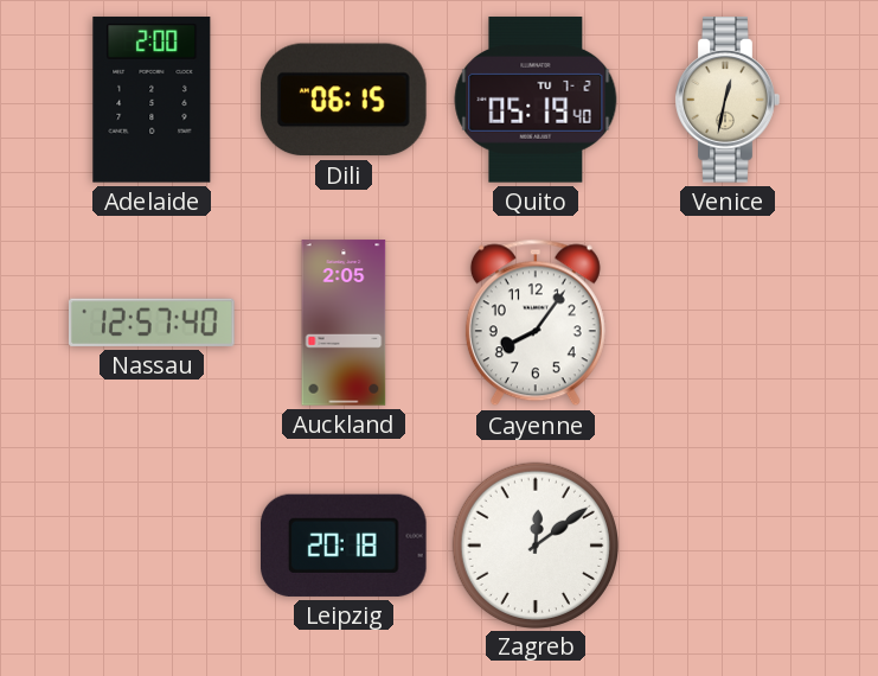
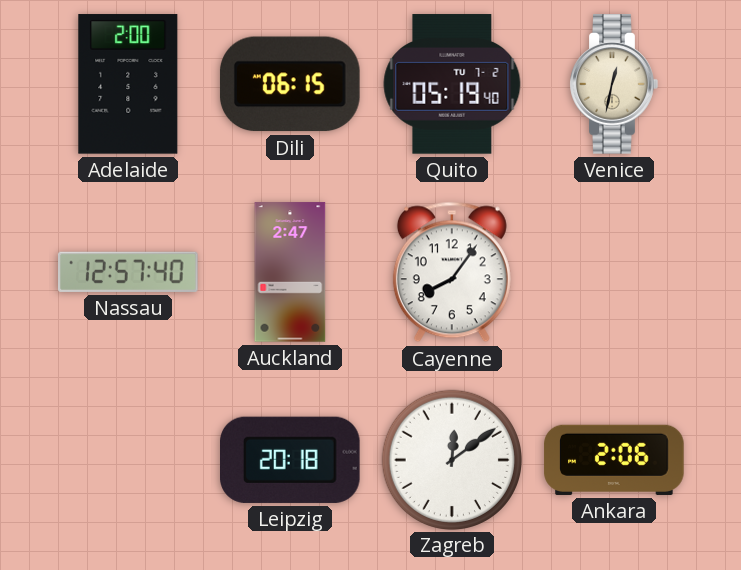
Auckland: 2:05 -> 2:47 (290, 272)
Ankara: none -> 2:06 (614, 460)
